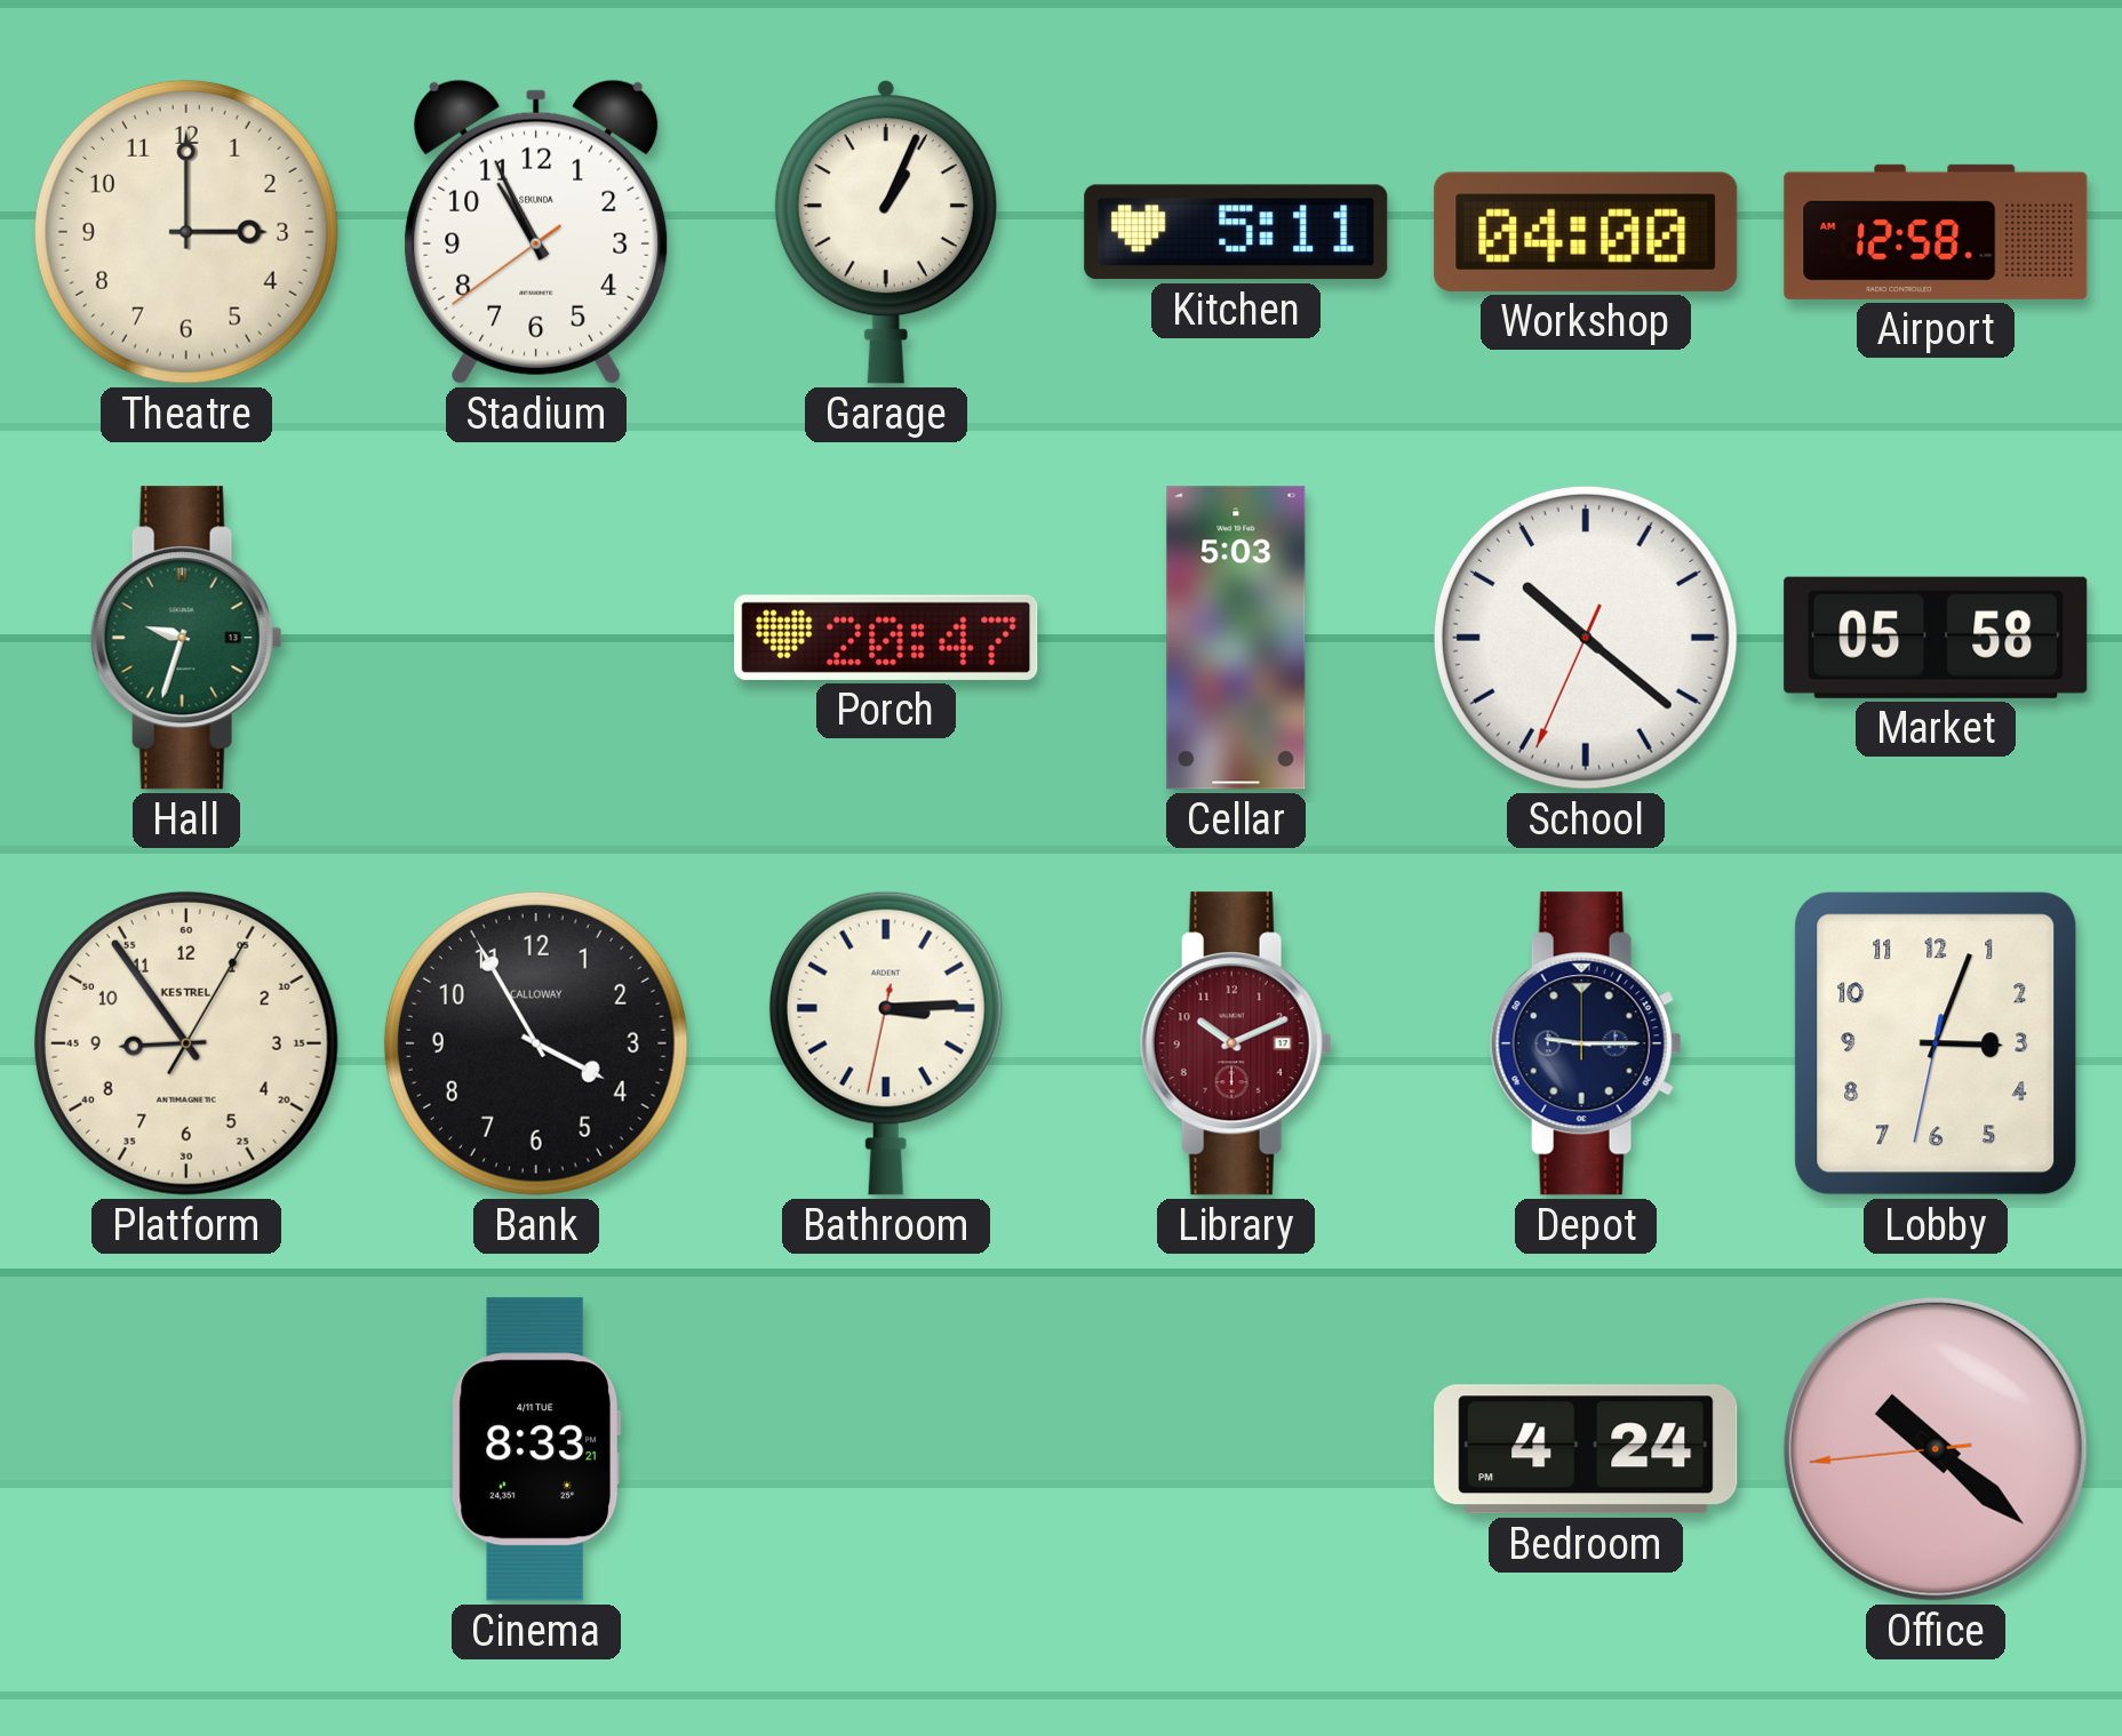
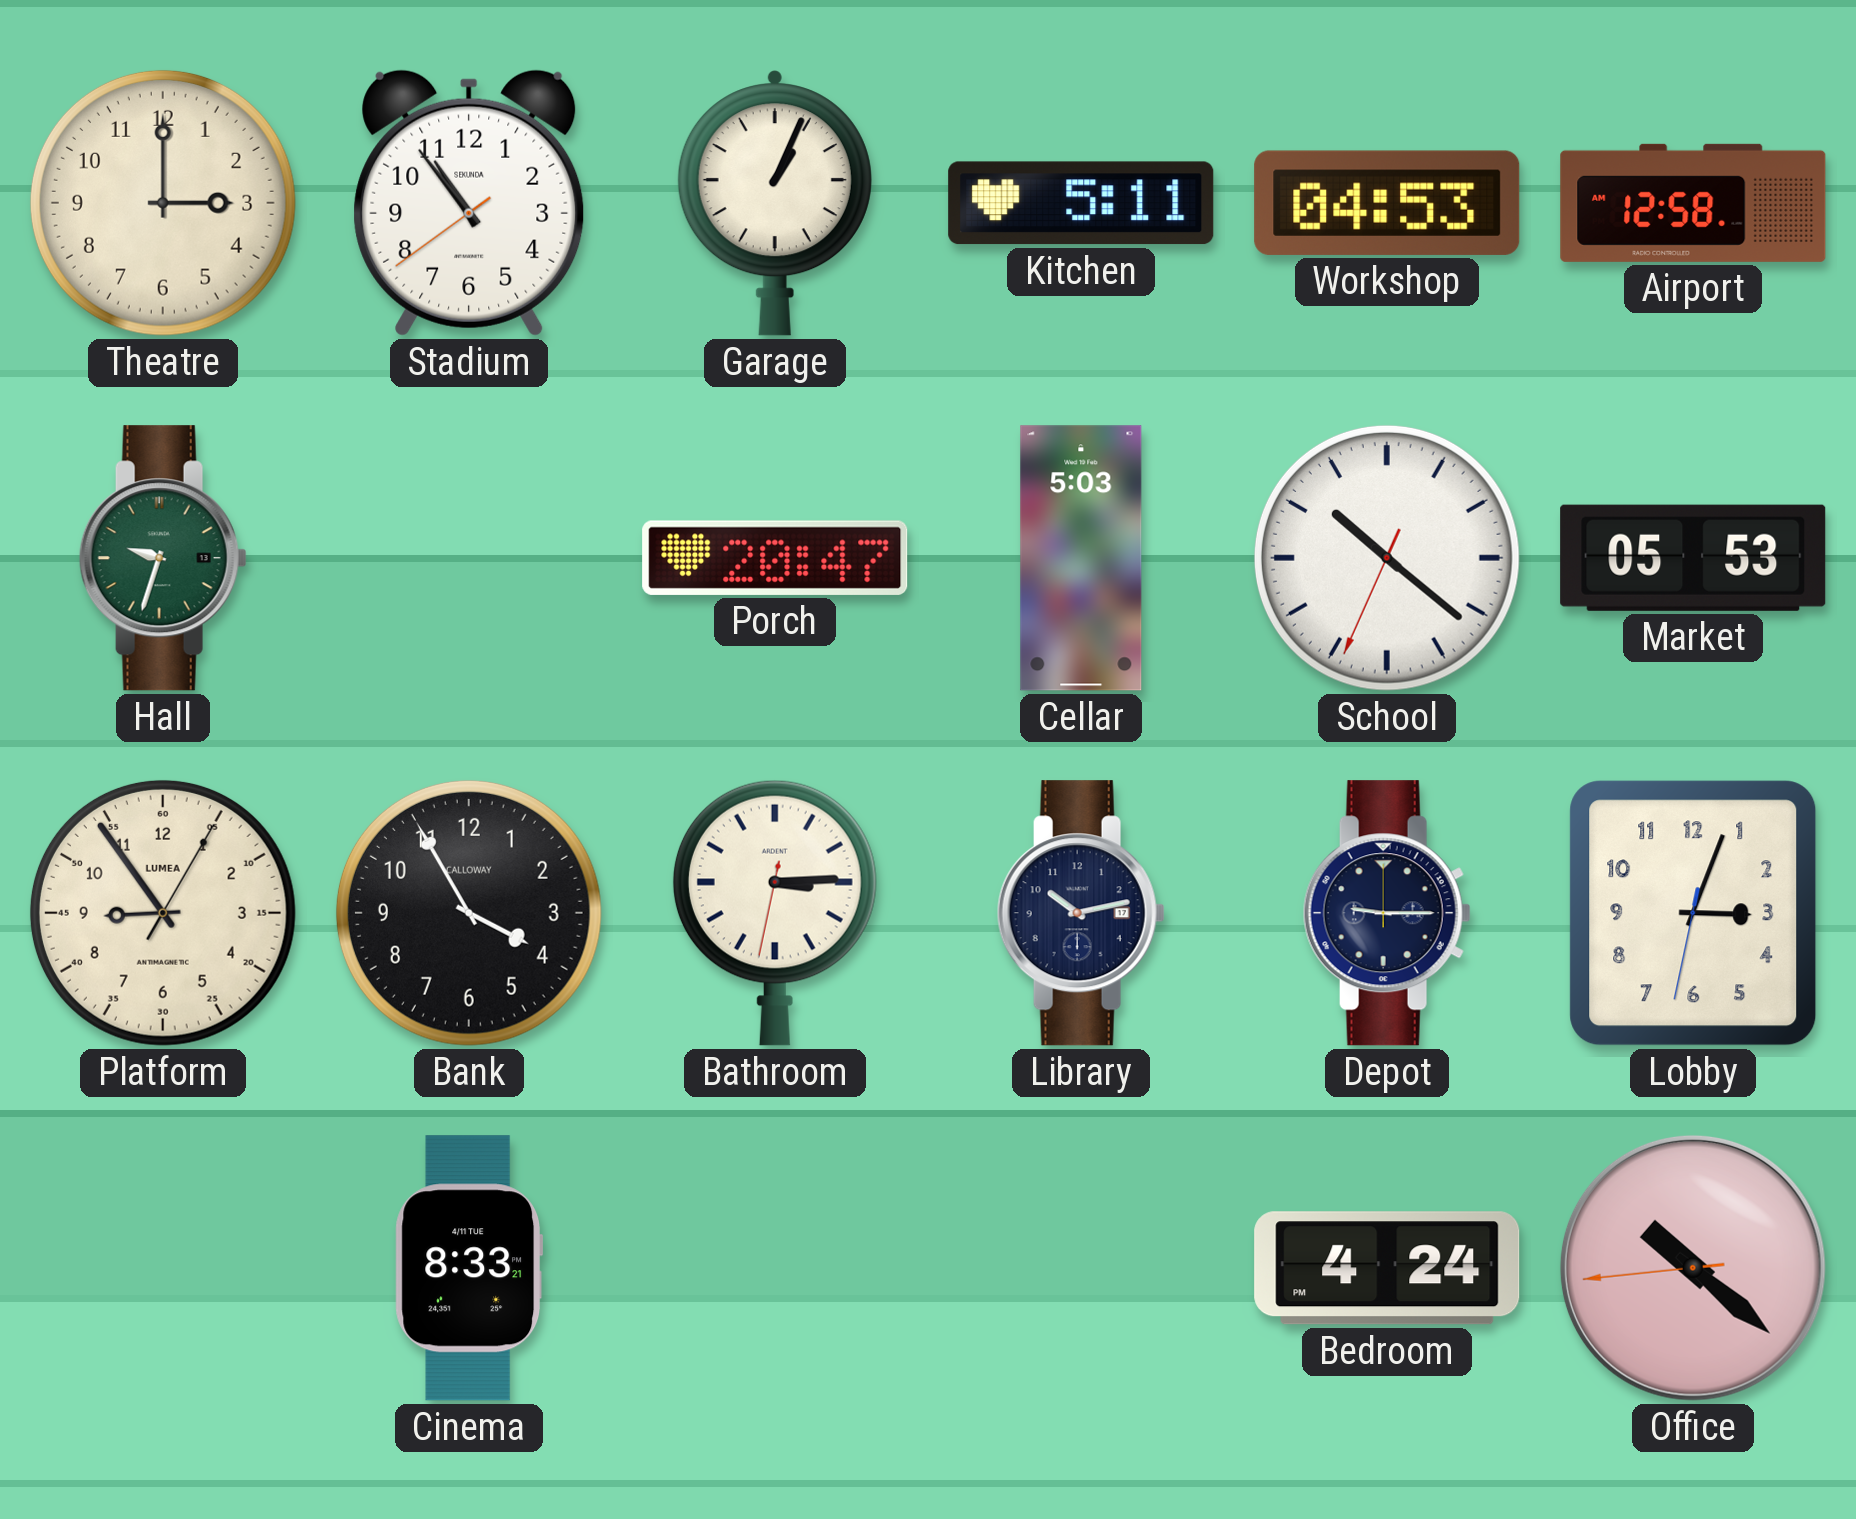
Stadium: 10:55 -> 10:53 (469, 203)
Workshop: 04:00 -> 04:53 (1387, 203)
Market: 05:58 -> 05:53 (1693, 558)
Platform brand: KESTREL -> LUMEA (163, 913)
Library: 10:11 -> 10:13 (1081, 913)
Library dial: burgundy -> navy (1081, 913)
